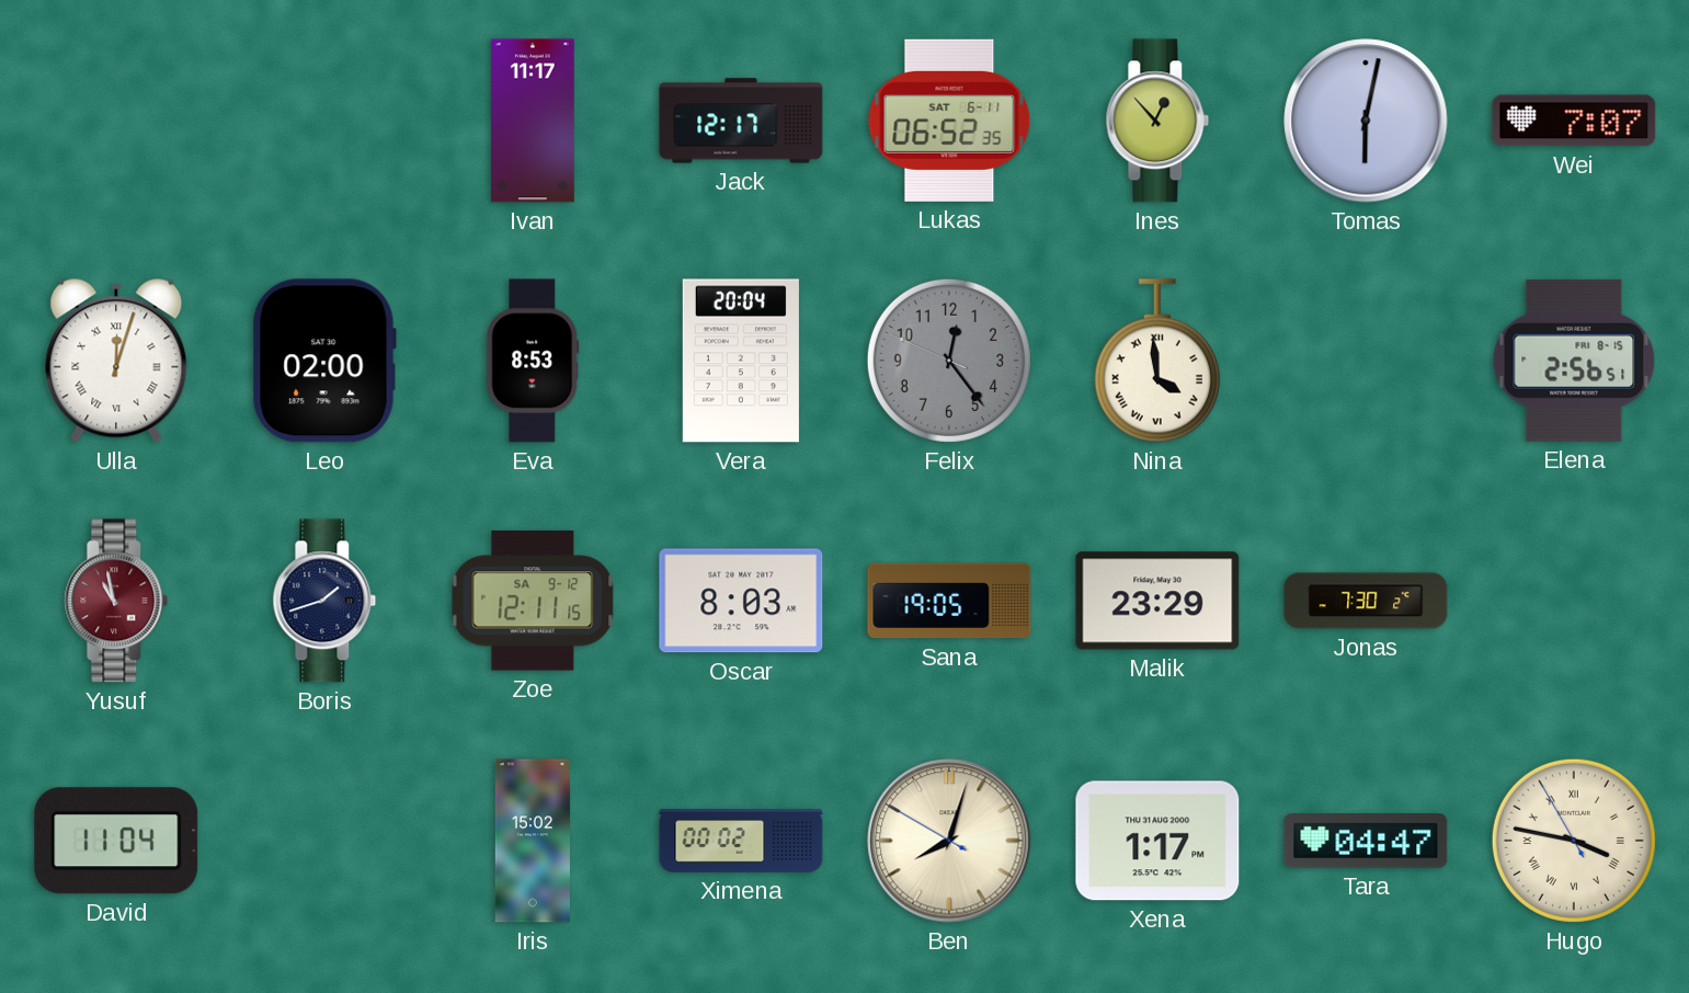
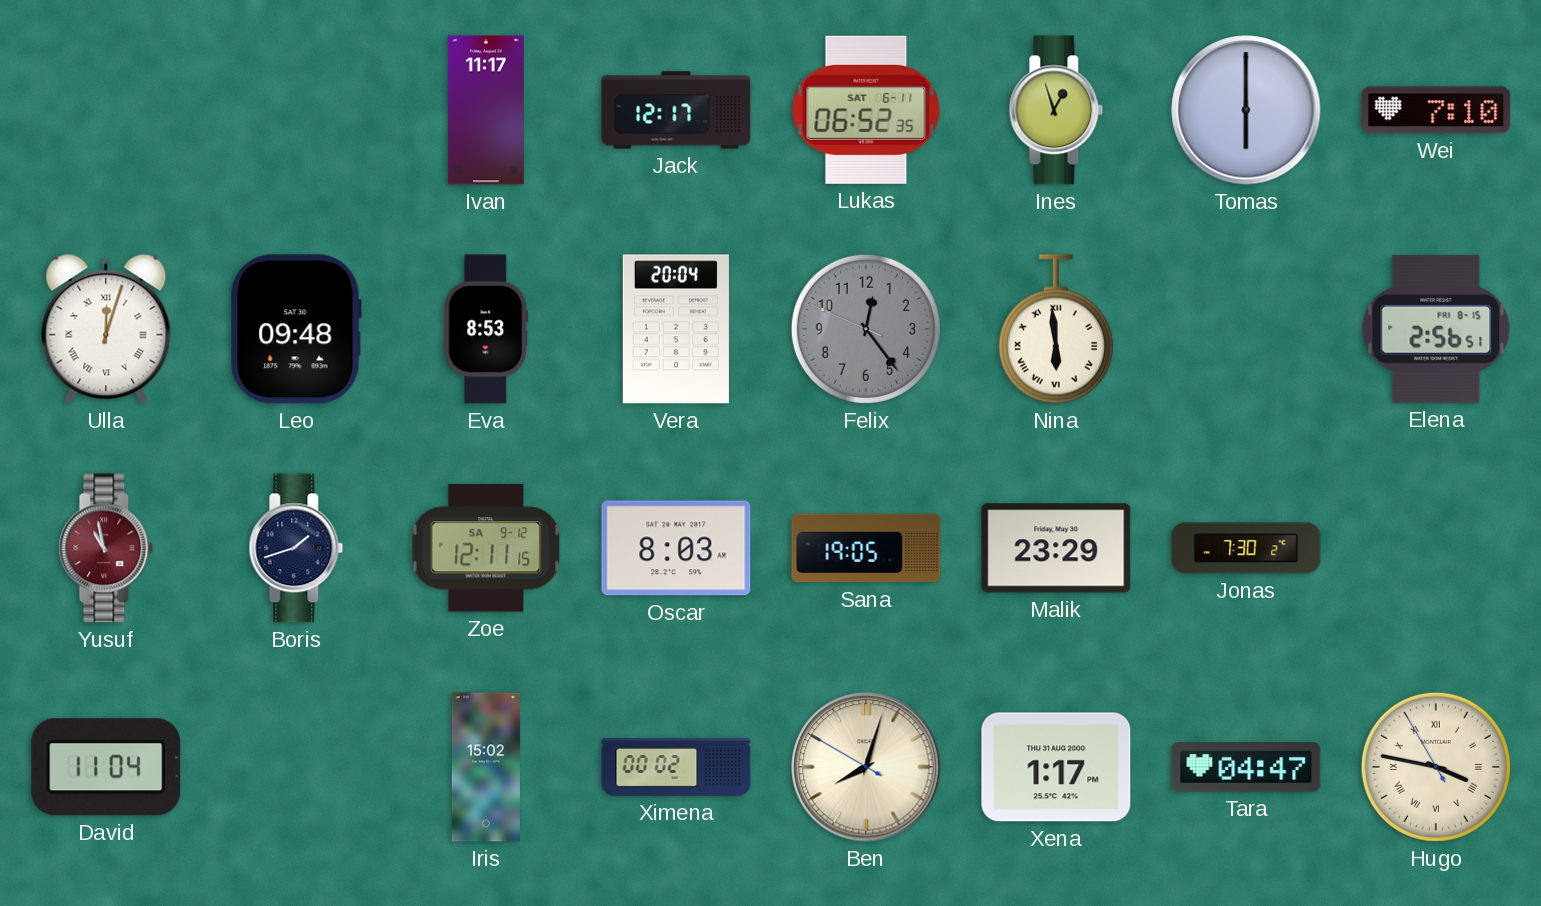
Ines: 12:53 -> 12:57 (1056, 110)
Tomas: 6:02 -> 6:00 (1246, 110)
Wei: 7:07 -> 7:10 (1436, 110)
Leo: 02:00 -> 09:48 (296, 329)
Nina: 3:59 -> 5:59 (1056, 329)
